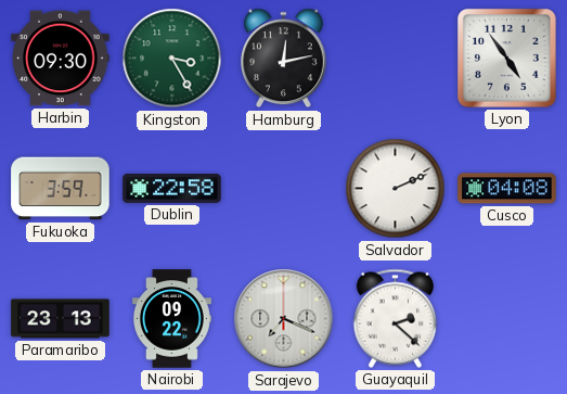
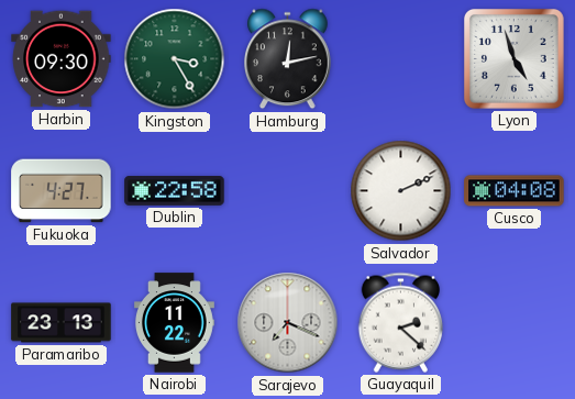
Lyon: 4:54 -> 4:57 (515, 59)
Fukuoka: 3:59 -> 4:27 (62, 191)
Nairobi: 09:22 -> 11:22 (174, 323)
